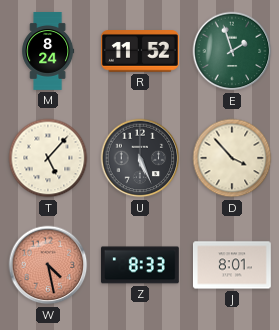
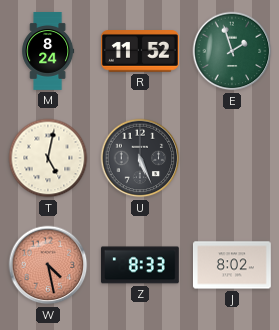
T: 5:07 -> 5:02 (48, 158)
D: 3:53 -> none (232, 158)
J: 8:01 -> 8:02 (232, 265)
